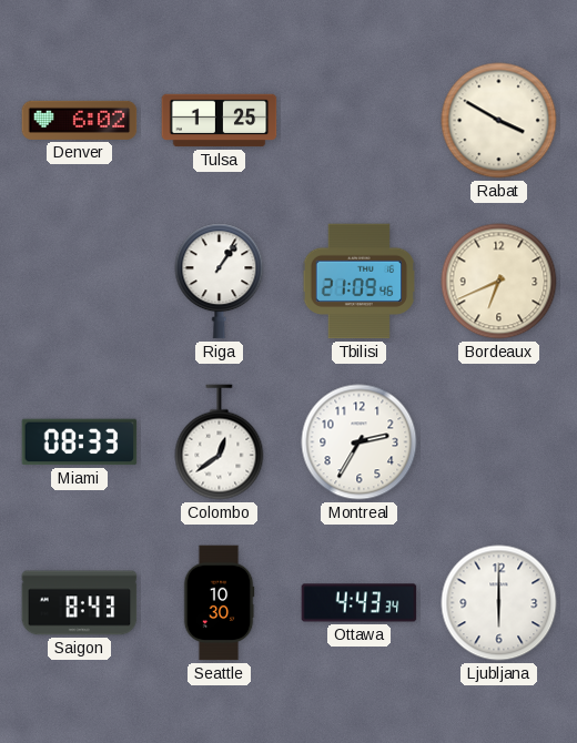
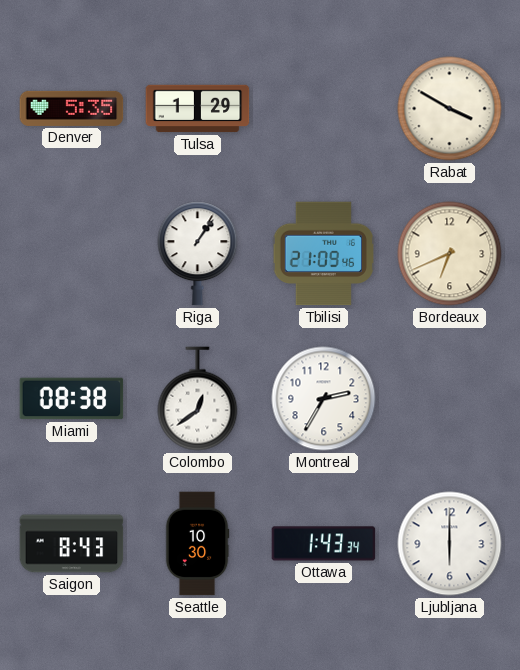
Denver: 6:02 -> 5:35 (72, 108)
Tulsa: 1:25 -> 1:29 (198, 109)
Miami: 08:33 -> 08:38 (72, 399)
Ottawa: 4:43 -> 1:43 (324, 544)
